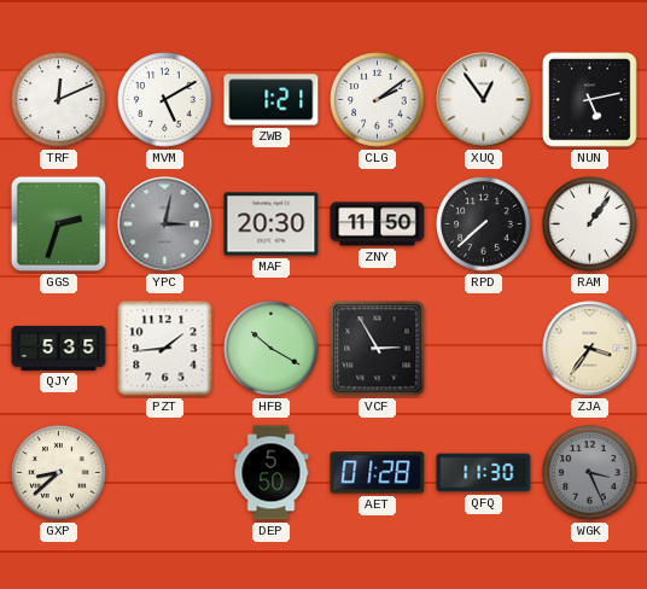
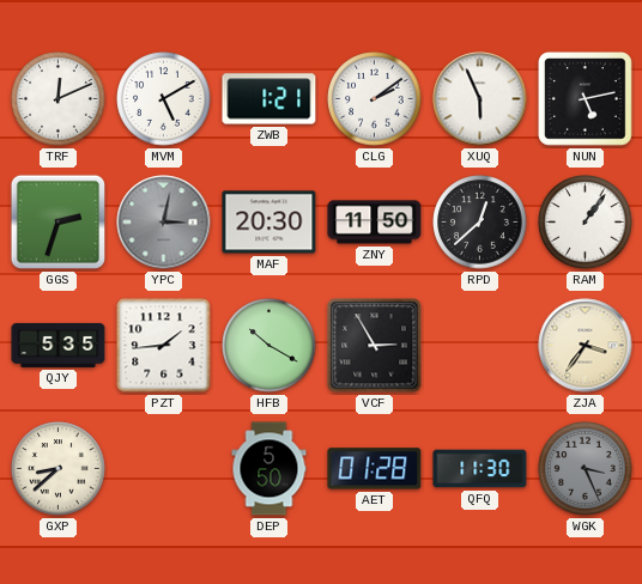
XUQ: 12:54 -> 5:56 (480, 99)
RPD: 7:38 -> 12:38 (480, 223)
